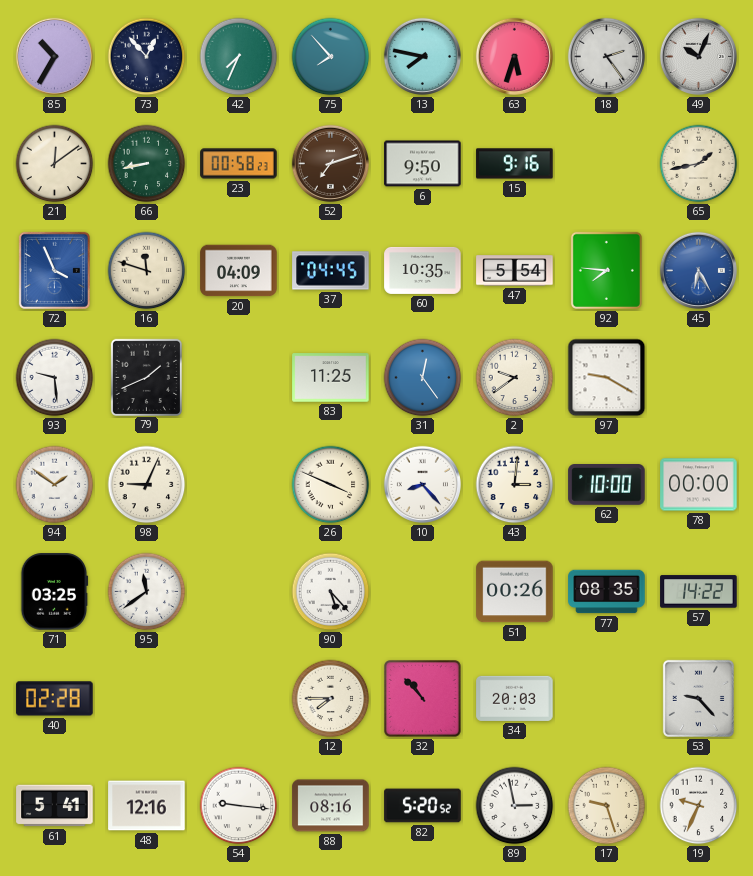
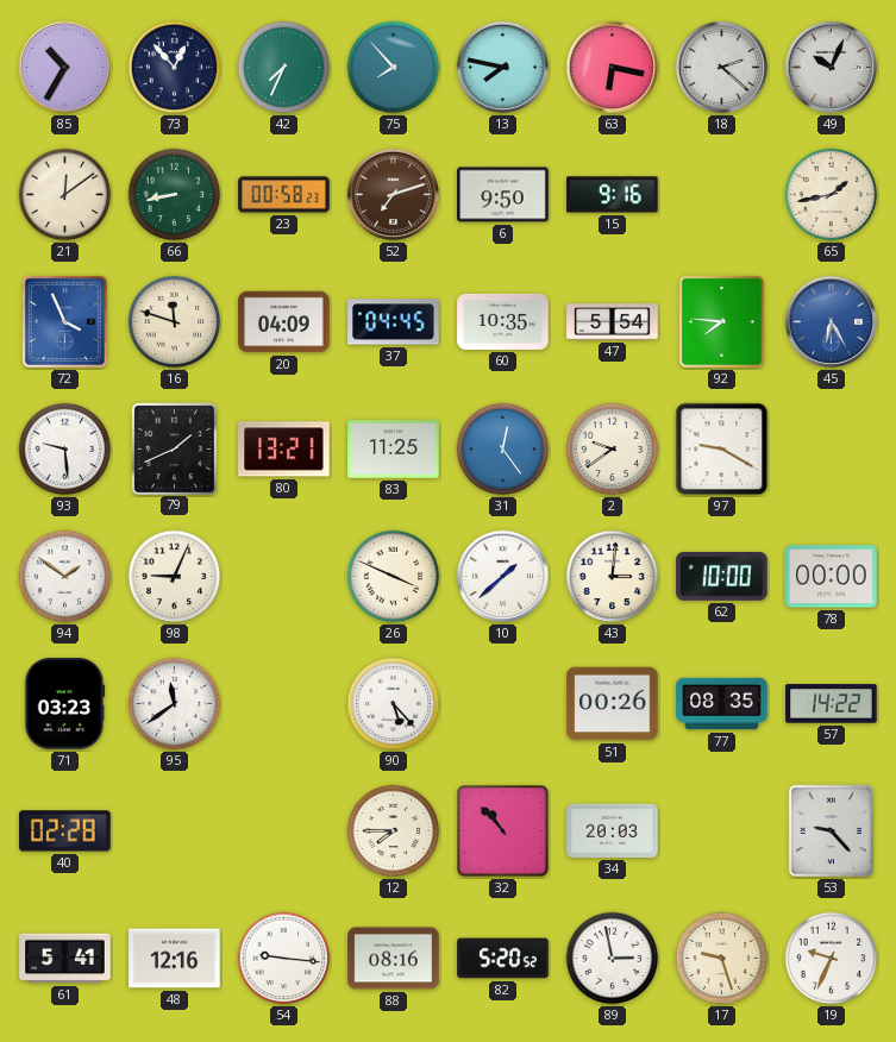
63: 5:33 -> 6:17 (612, 67)
18: 2:24 -> 2:22 (721, 67)
80: none -> 13:21 (284, 450)
10: 8:23 -> 1:38 (502, 576)
71: 03:25 -> 03:23 (64, 704)
